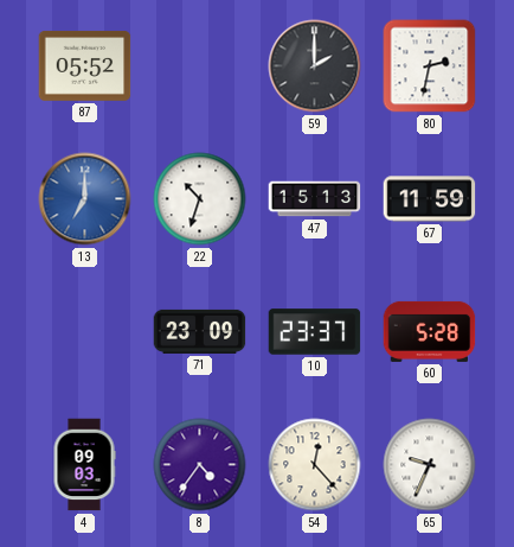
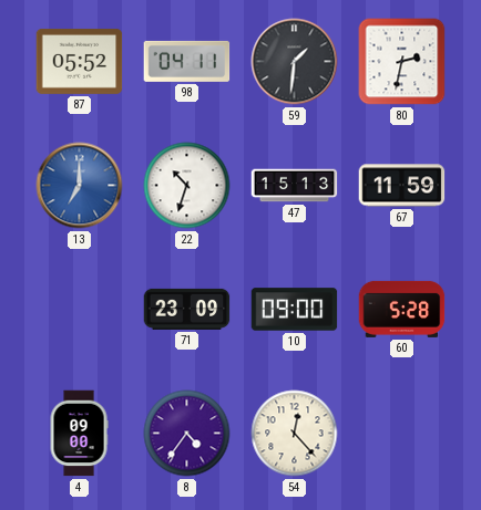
98: none -> 04:11 (187, 61)
59: 2:00 -> 1:31 (295, 62)
10: 23:37 -> 09:00 (295, 310)
4: 09:03 -> 09:00 (79, 434)
65: 9:34 -> none (430, 465)
